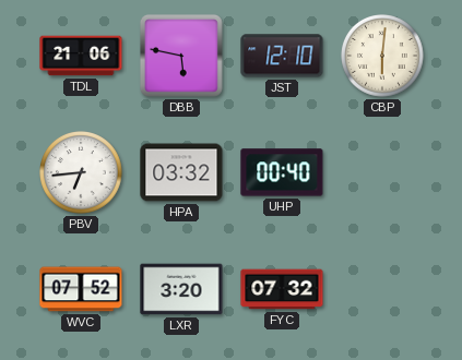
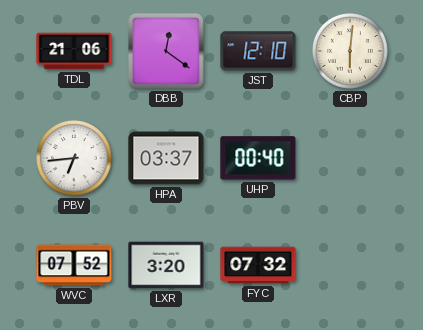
DBB: 5:47 -> 12:21 (167, 52)
HPA: 03:32 -> 03:37 (166, 158)
